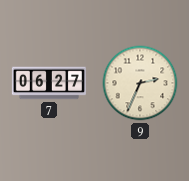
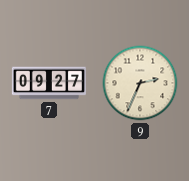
7: 06:27 -> 09:27 (49, 83)
